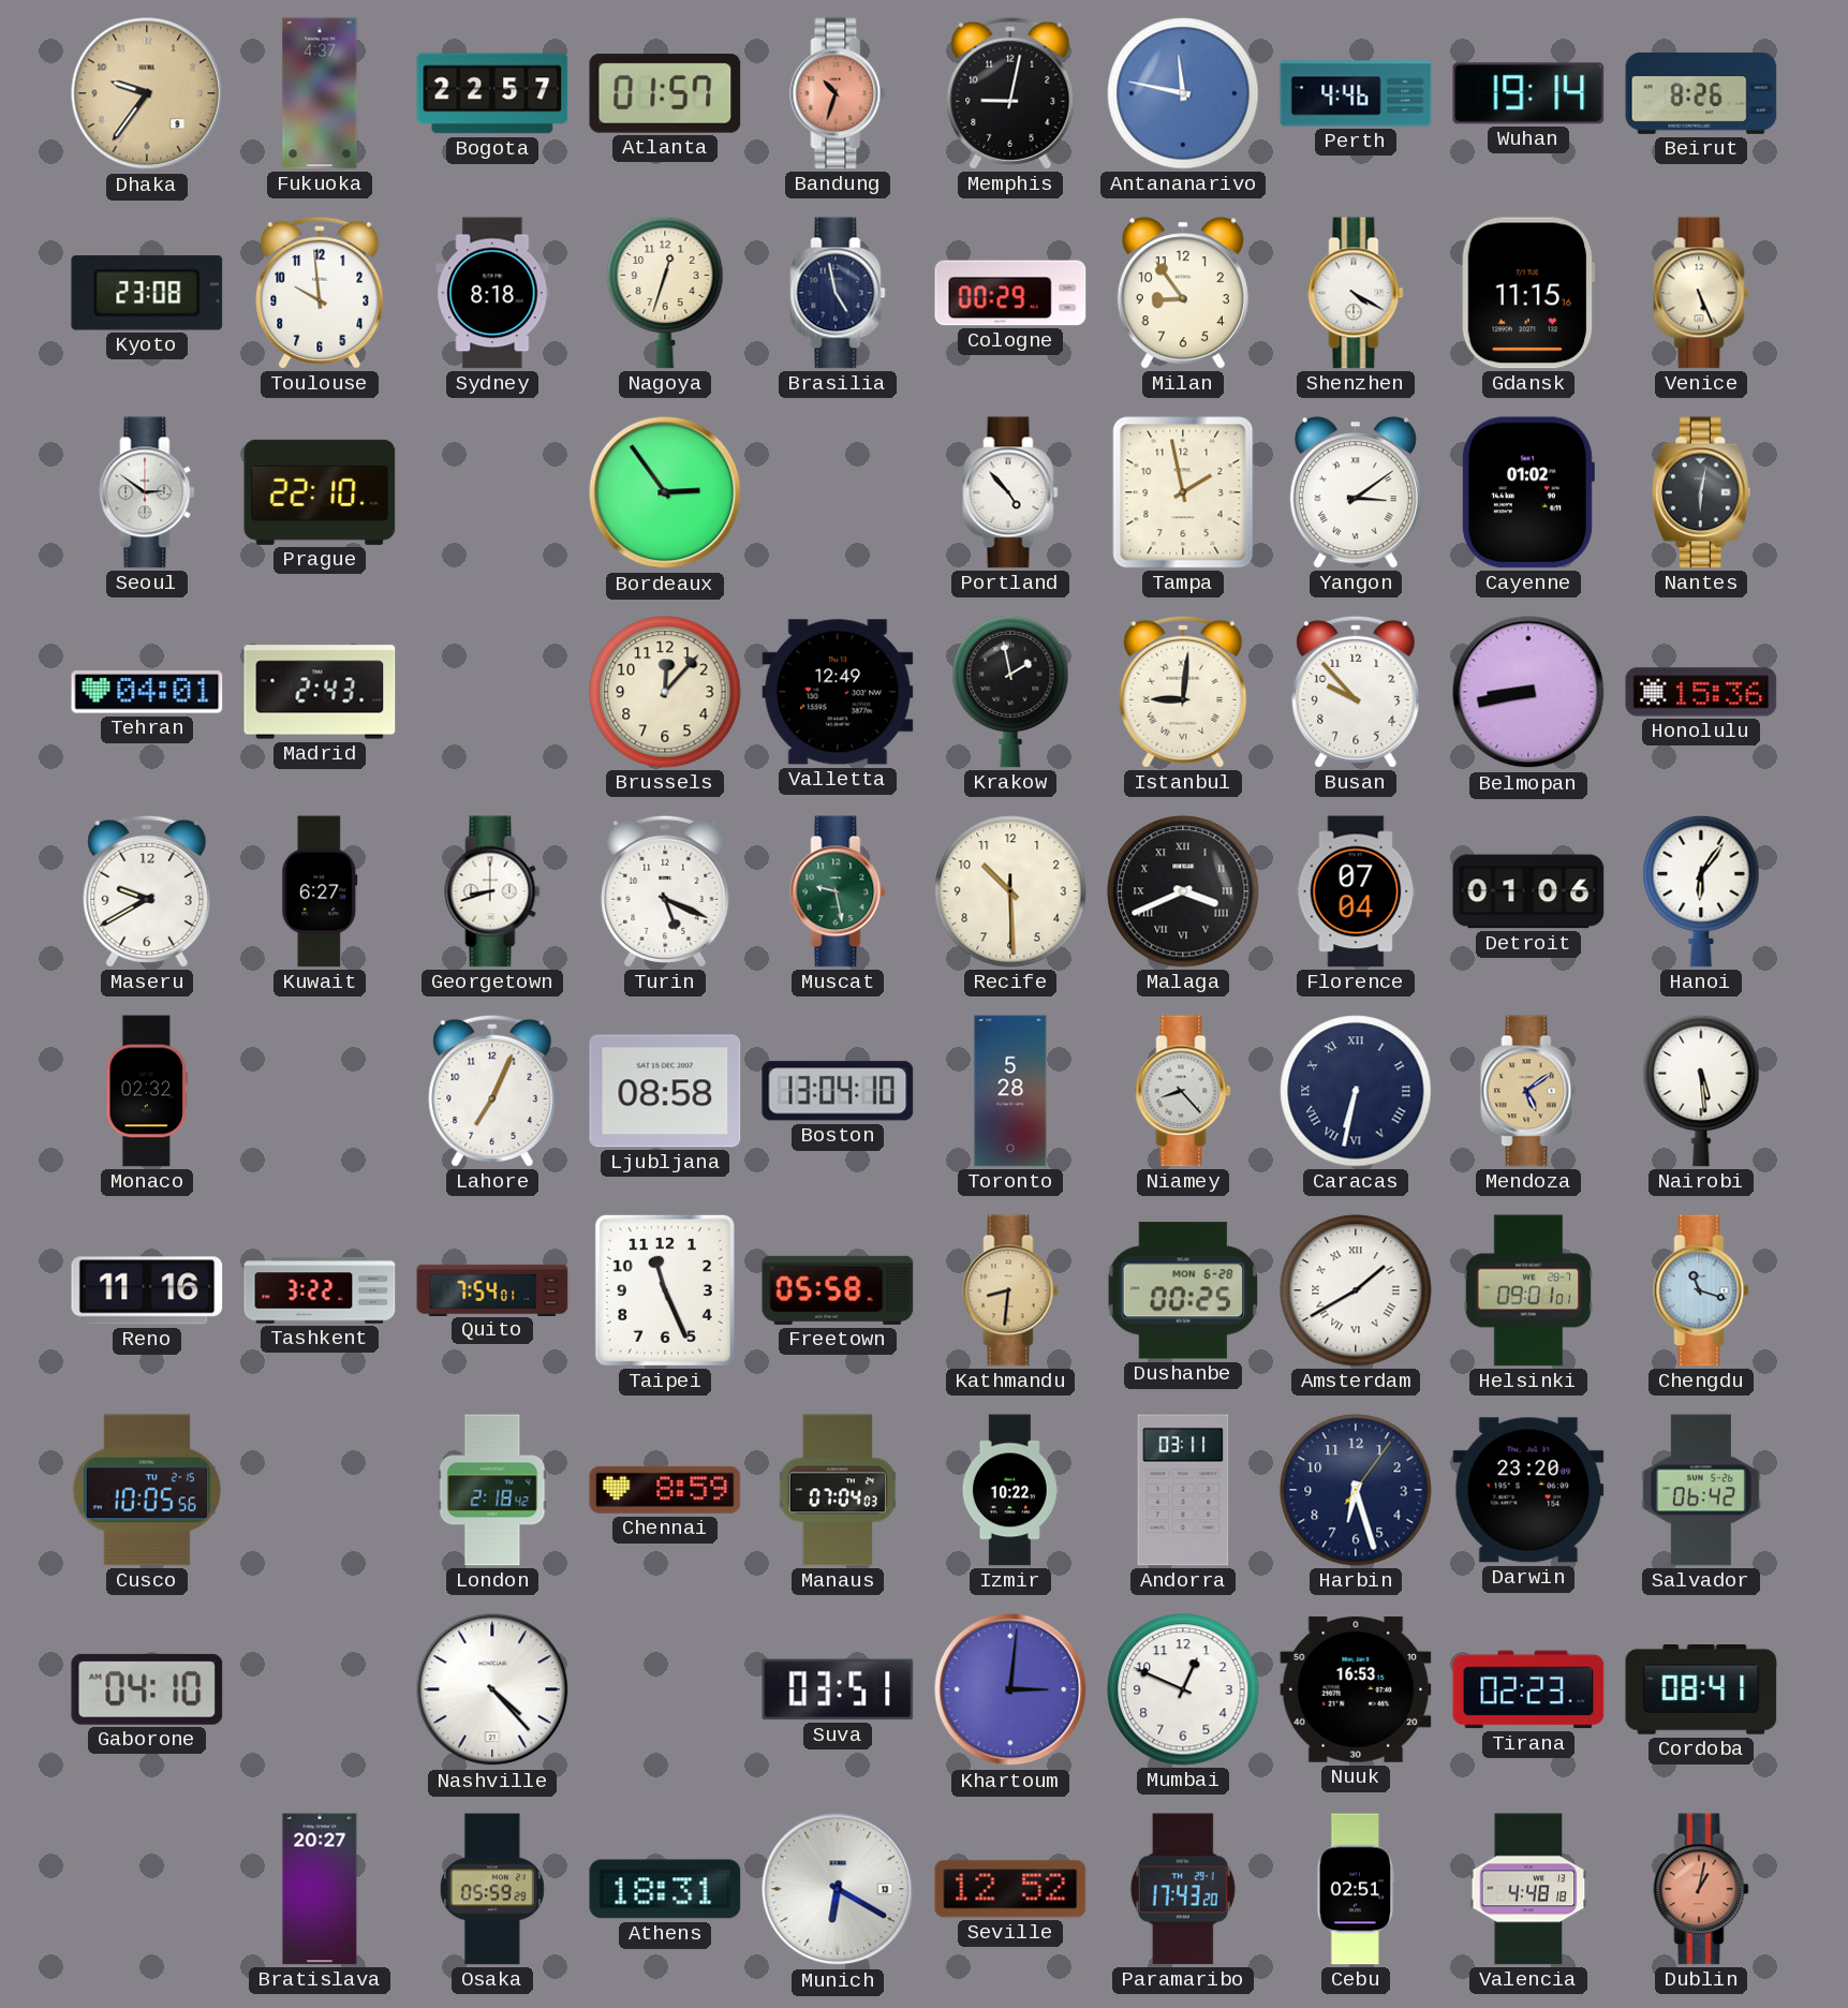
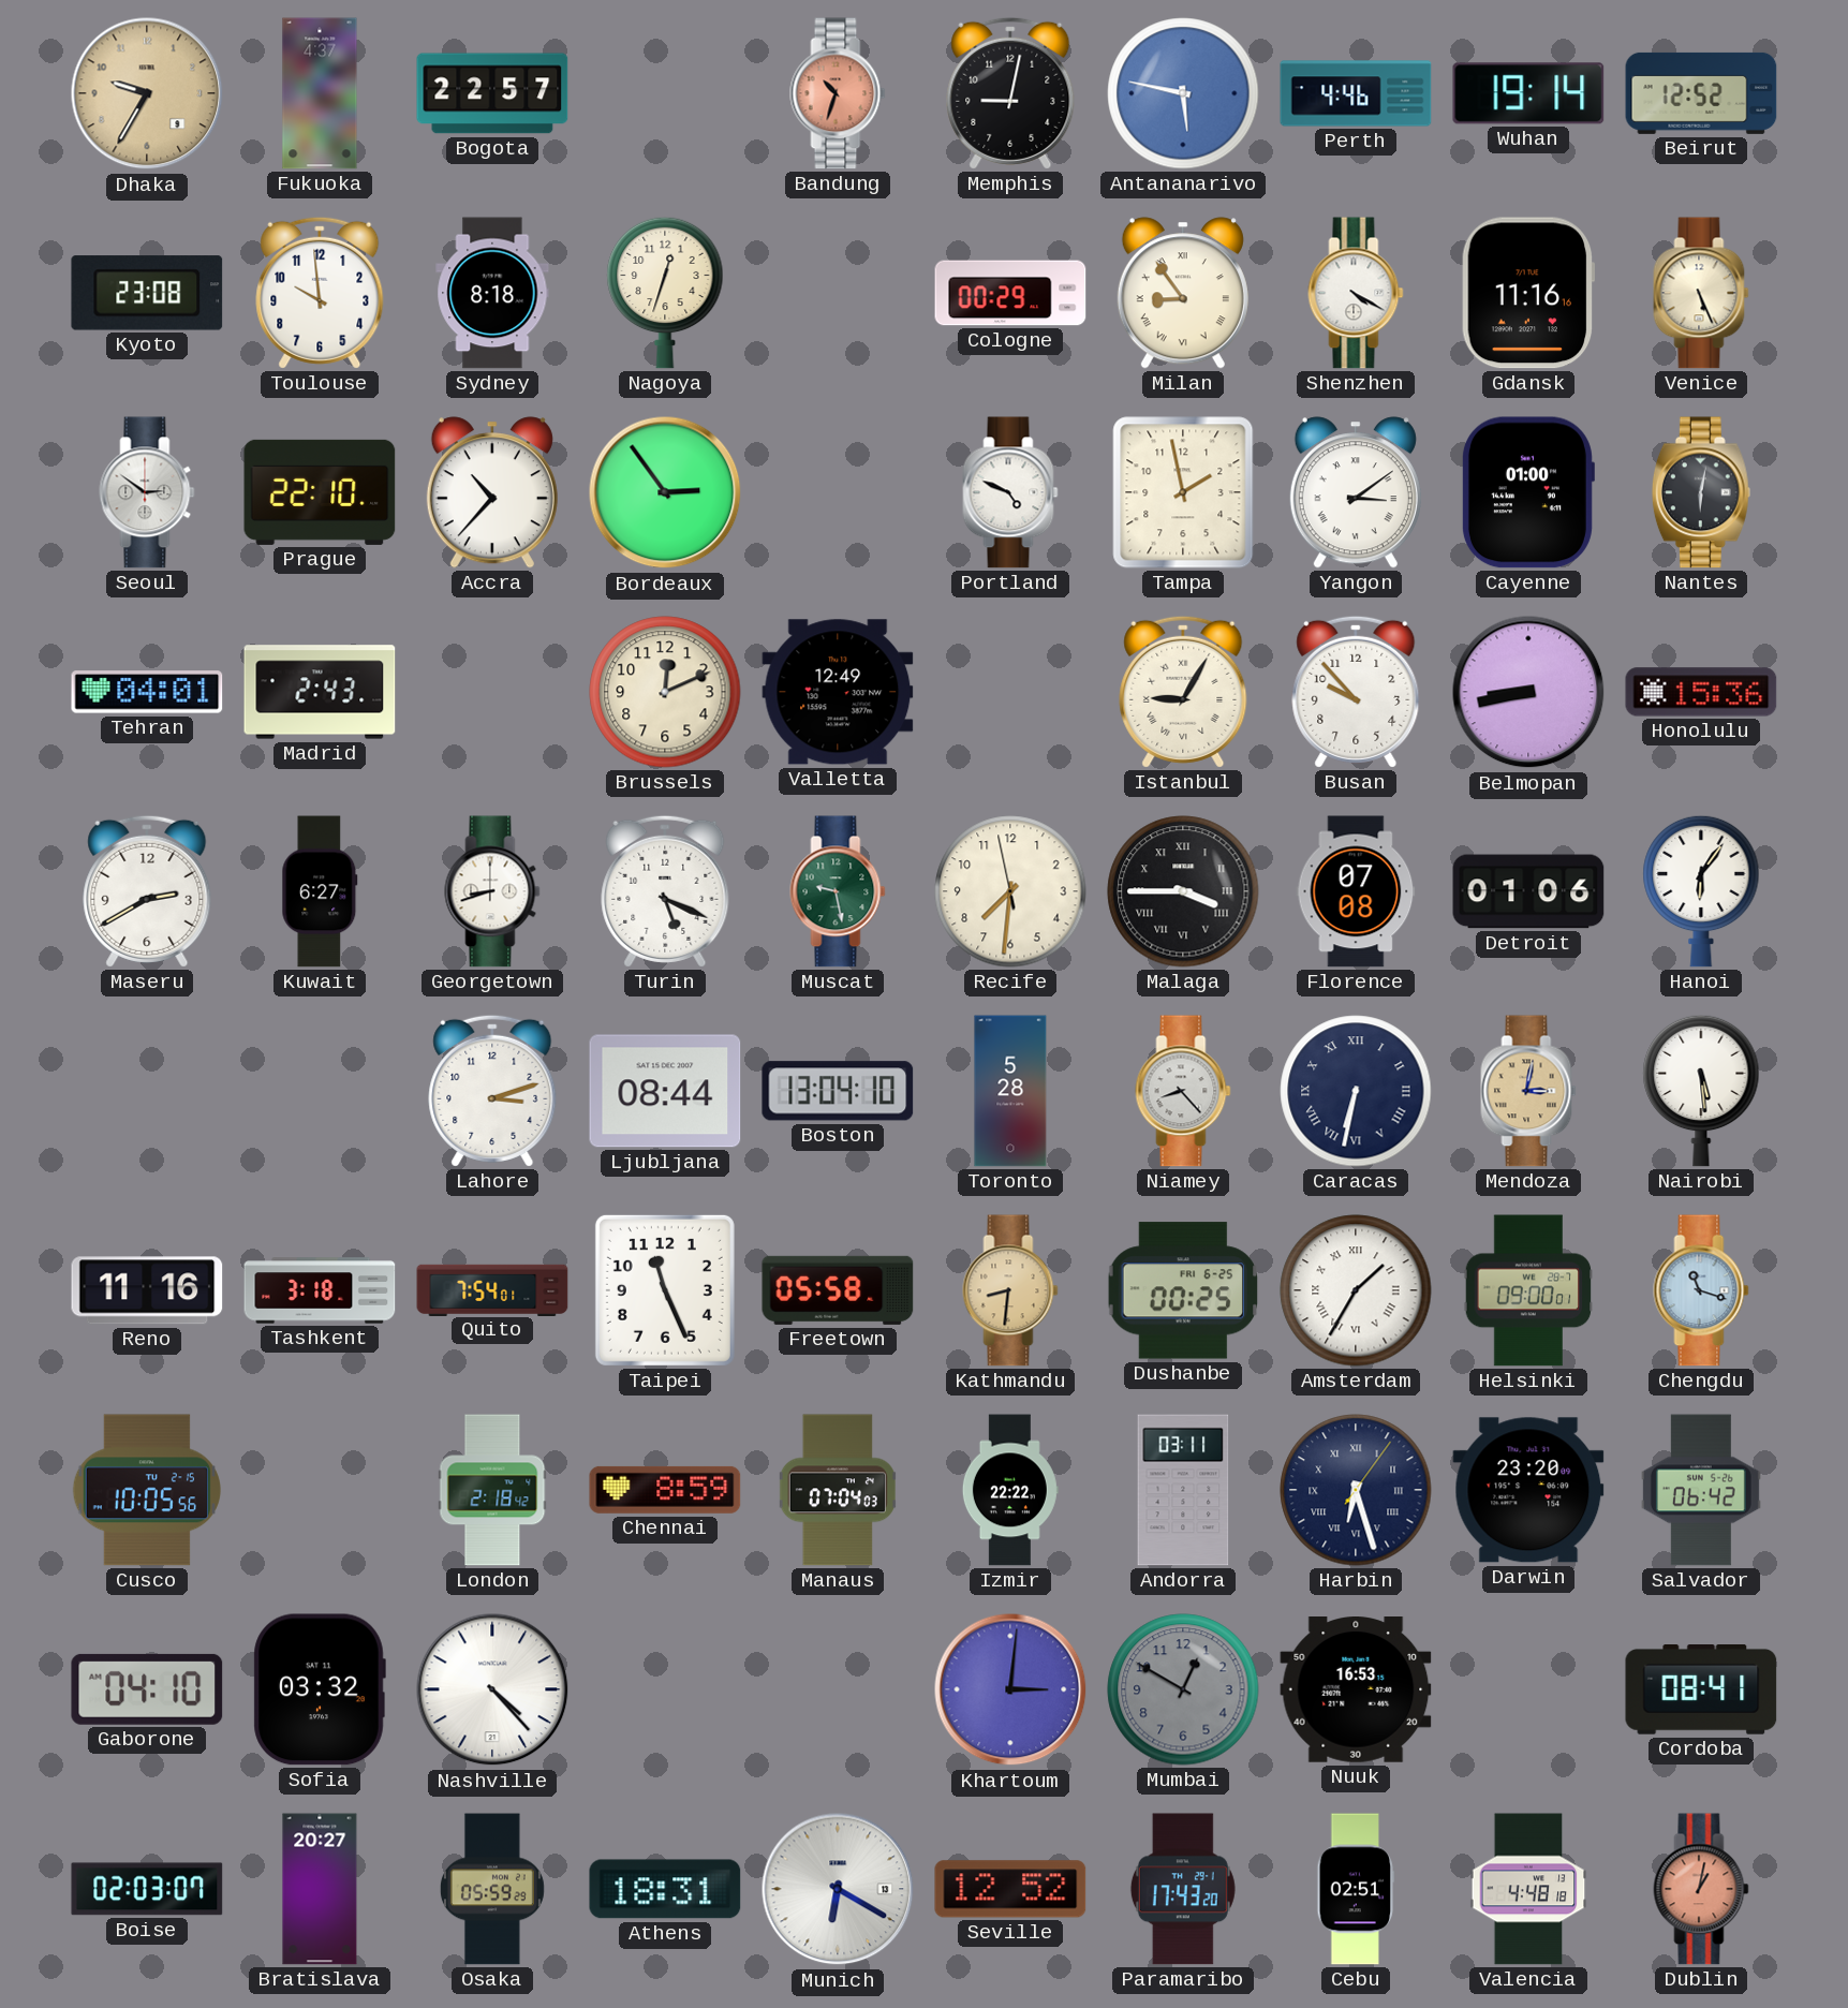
Dhaka: 9:36 -> 9:35 (147, 93)
Atlanta: 01:57 -> none (665, 93)
Antananarivo: 11:47 -> 5:47 (1183, 93)
Beirut: 8:26 -> 12:52 (1701, 93)
Brasilia: 4:58 -> none (838, 293)
Milan numerals: Arabic -> Roman (1183, 293)
Gdansk: 11:15 -> 11:16 (1528, 293)
Accra: none -> 10:37 (492, 492)
Portland: 4:53 -> 4:49 (1010, 492)
Cayenne: 01:02 -> 01:00 (1527, 492)
Brussels: 12:07 -> 12:11 (665, 692)
Krakow: 1:58 -> none (1010, 692)
Istanbul: 9:01 -> 9:05 (1183, 692)
Maseru: 9:40 -> 2:40 (147, 891)
Recife: 10:29 -> 7:30 (1010, 891)
Malaga: 3:41 -> 3:45 (1183, 891)
Florence: 07:04 -> 07:08 (1356, 891)
Monaco: 02:32 -> none (146, 1091)
Lahore: 7:04 -> 3:12 (492, 1091)
Ljubljana: 08:58 -> 08:44 (665, 1091)
Mendoza: 5:09 -> 3:02 (1528, 1091)
Tashkent: 3:22 -> 3:18 (320, 1290)
Dushanbe date: MON 6-28 -> FRI 6-25 (1183, 1290)
Amsterdam: 1:40 -> 1:35 (1356, 1290)
Helsinki: 09:01 -> 09:00 (1528, 1290)
Izmir: 10:22 -> 22:22 (1010, 1490)
Harbin numerals: Arabic -> Roman (1356, 1490)
Sofia: none -> 03:32 (320, 1689)
Suva: 03:51 -> none (838, 1689)
Mumbai: 12:49 -> 12:50 (1183, 1689)
Mumbai dial: white -> grey (1183, 1689)
Tirana: 02:23 -> none (1528, 1689)
Boise: none -> 02:03 (147, 1889)
